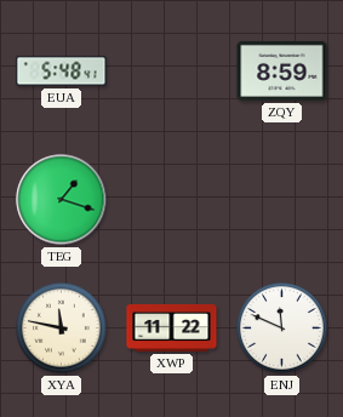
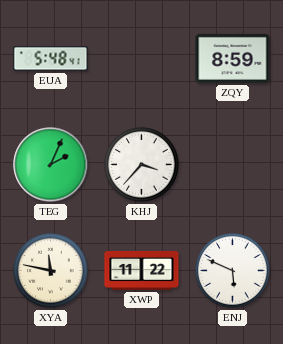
TEG: 1:18 -> 2:04 (51, 165)
KHJ: none -> 3:37 (142, 165)
ENJ: 11:49 -> 5:49 (233, 271)
